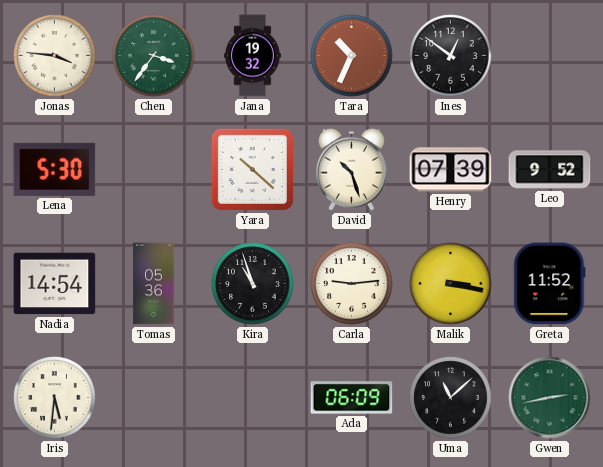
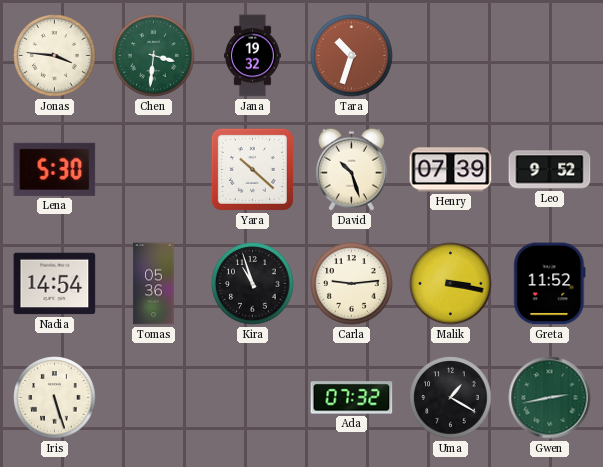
Chen: 3:36 -> 3:31 (154, 56)
Tara: 10:34 -> 10:33 (352, 56)
Ines: 12:51 -> none (451, 56)
Iris: 5:31 -> 5:27 (55, 398)
Ada: 06:09 -> 07:32 (352, 398)
Uma: 11:08 -> 1:20 (451, 398)
